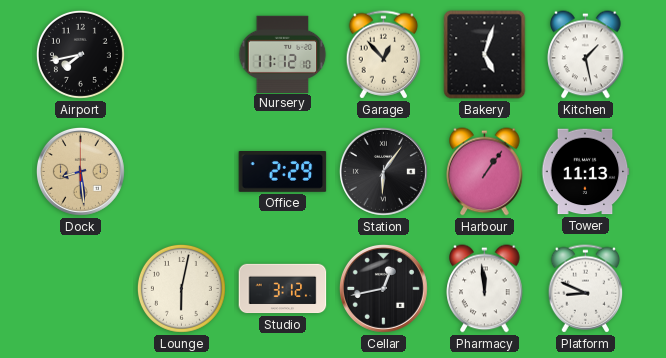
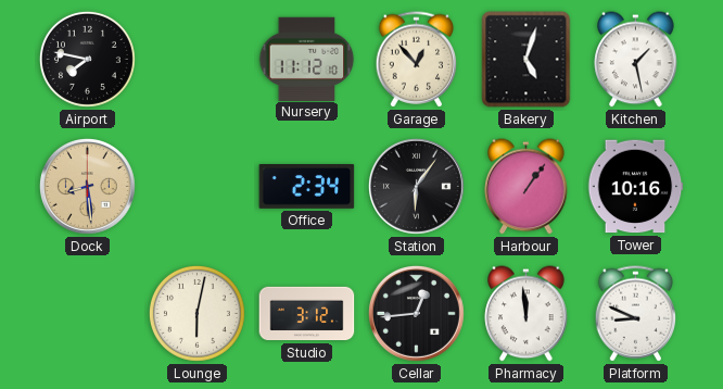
Airport: 7:43 -> 7:47 (87, 59)
Office: 2:29 -> 2:34 (307, 187)
Tower: 11:13 -> 10:16 (635, 187)
Cellar: 12:43 -> 12:44 (416, 313)
